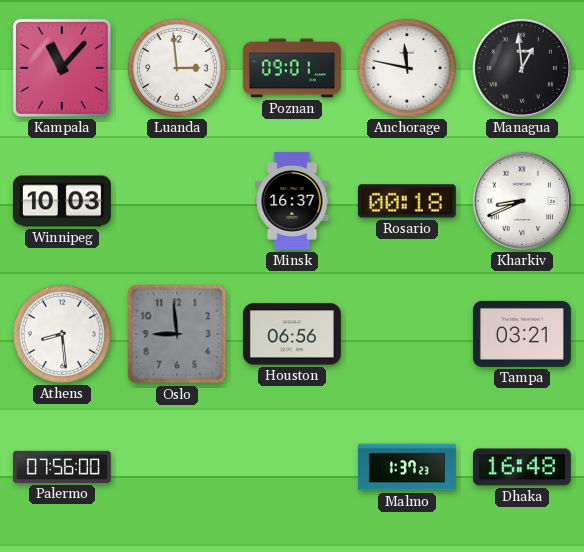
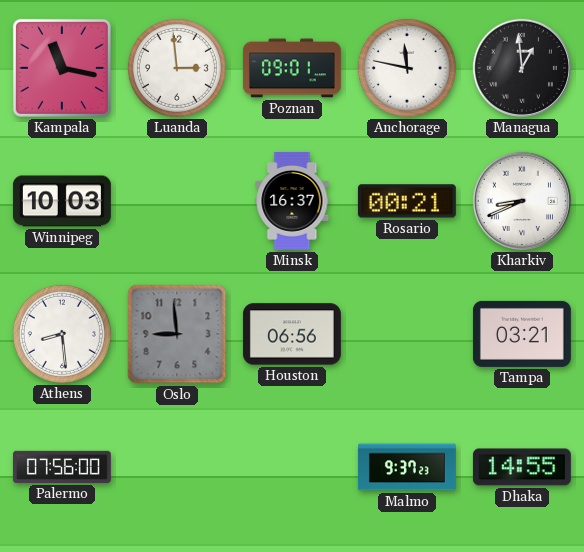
Kampala: 11:07 -> 11:17 (62, 68)
Rosario: 00:18 -> 00:21 (407, 201)
Malmo: 1:37 -> 9:37 (407, 467)
Dhaka: 16:48 -> 14:55 (522, 467)
